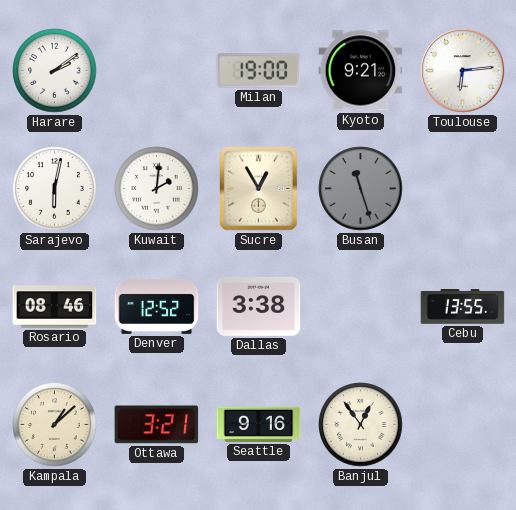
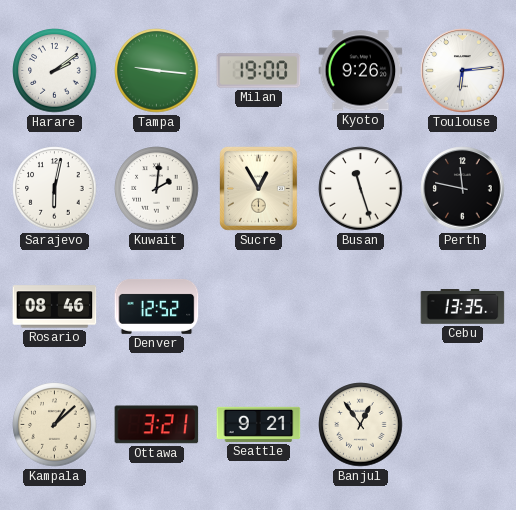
Tampa: none -> 9:16 (157, 71)
Kyoto: 9:21 -> 9:26 (361, 71)
Busan dial: grey -> white (361, 189)
Perth: none -> 11:47 (463, 189)
Dallas: 3:38 -> none (259, 306)
Cebu: 13:55 -> 13:35 (463, 307)
Seattle: 9:16 -> 9:21 (259, 424)
